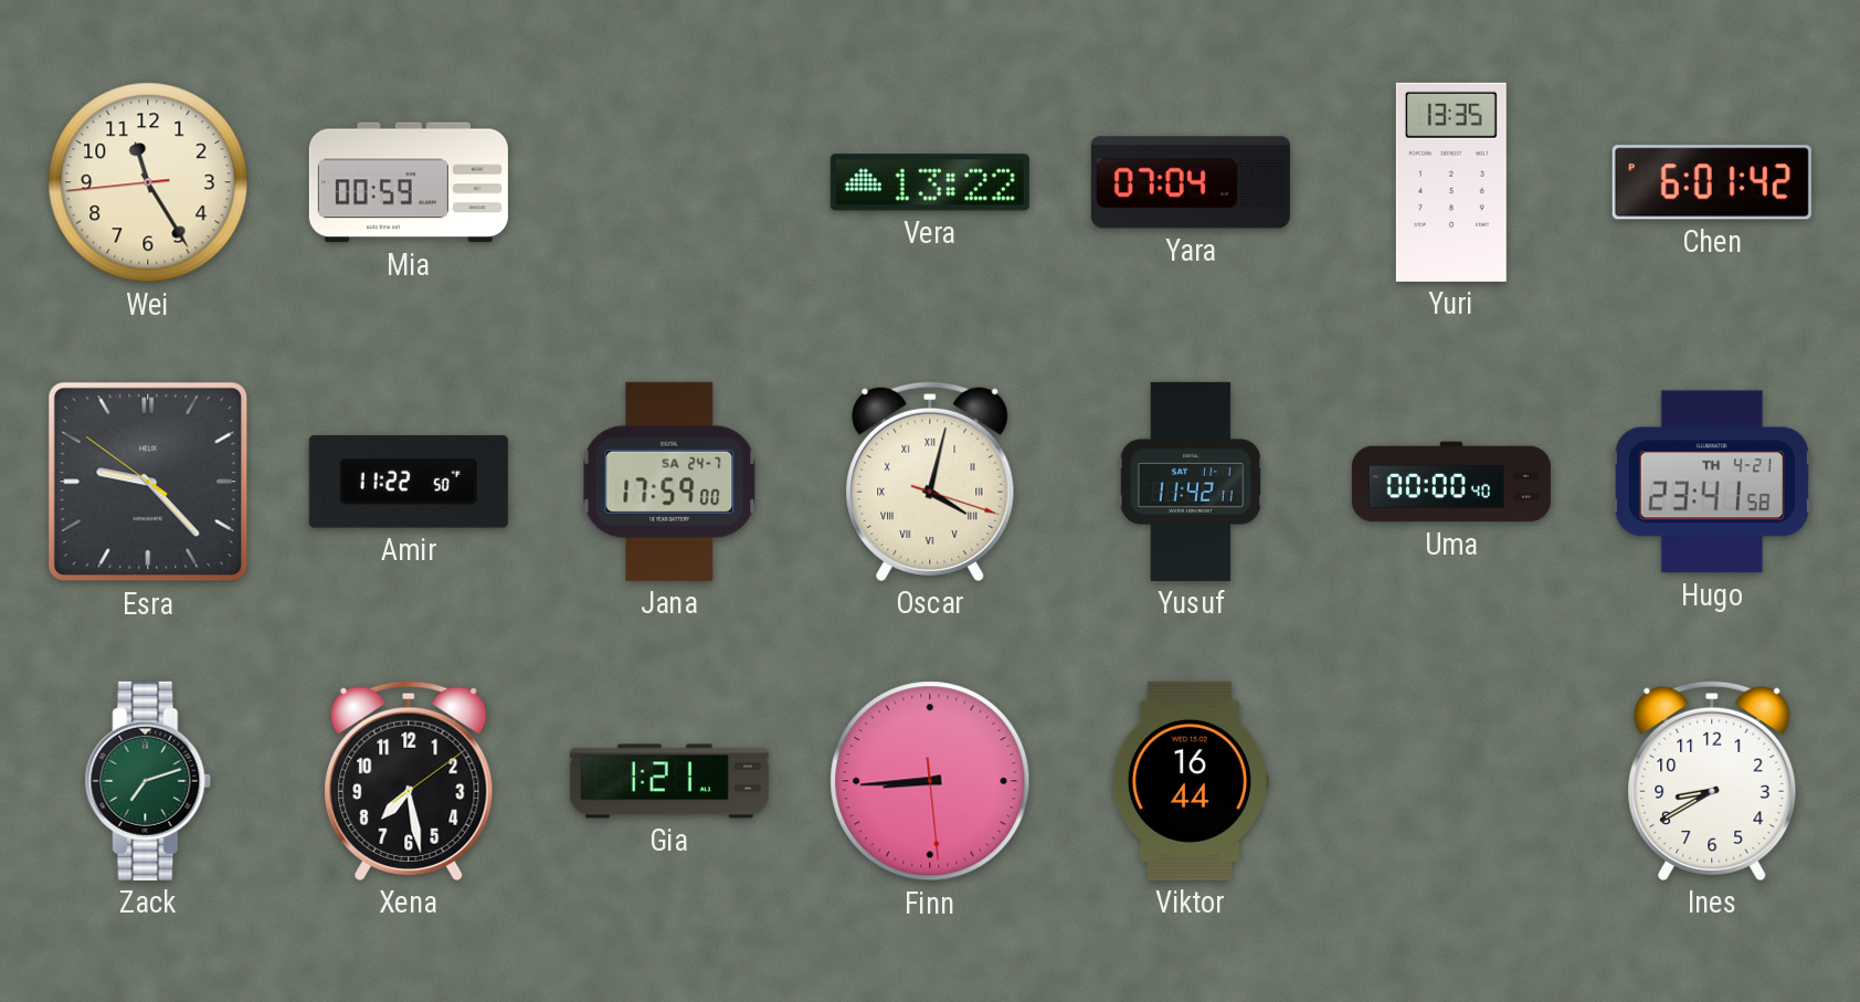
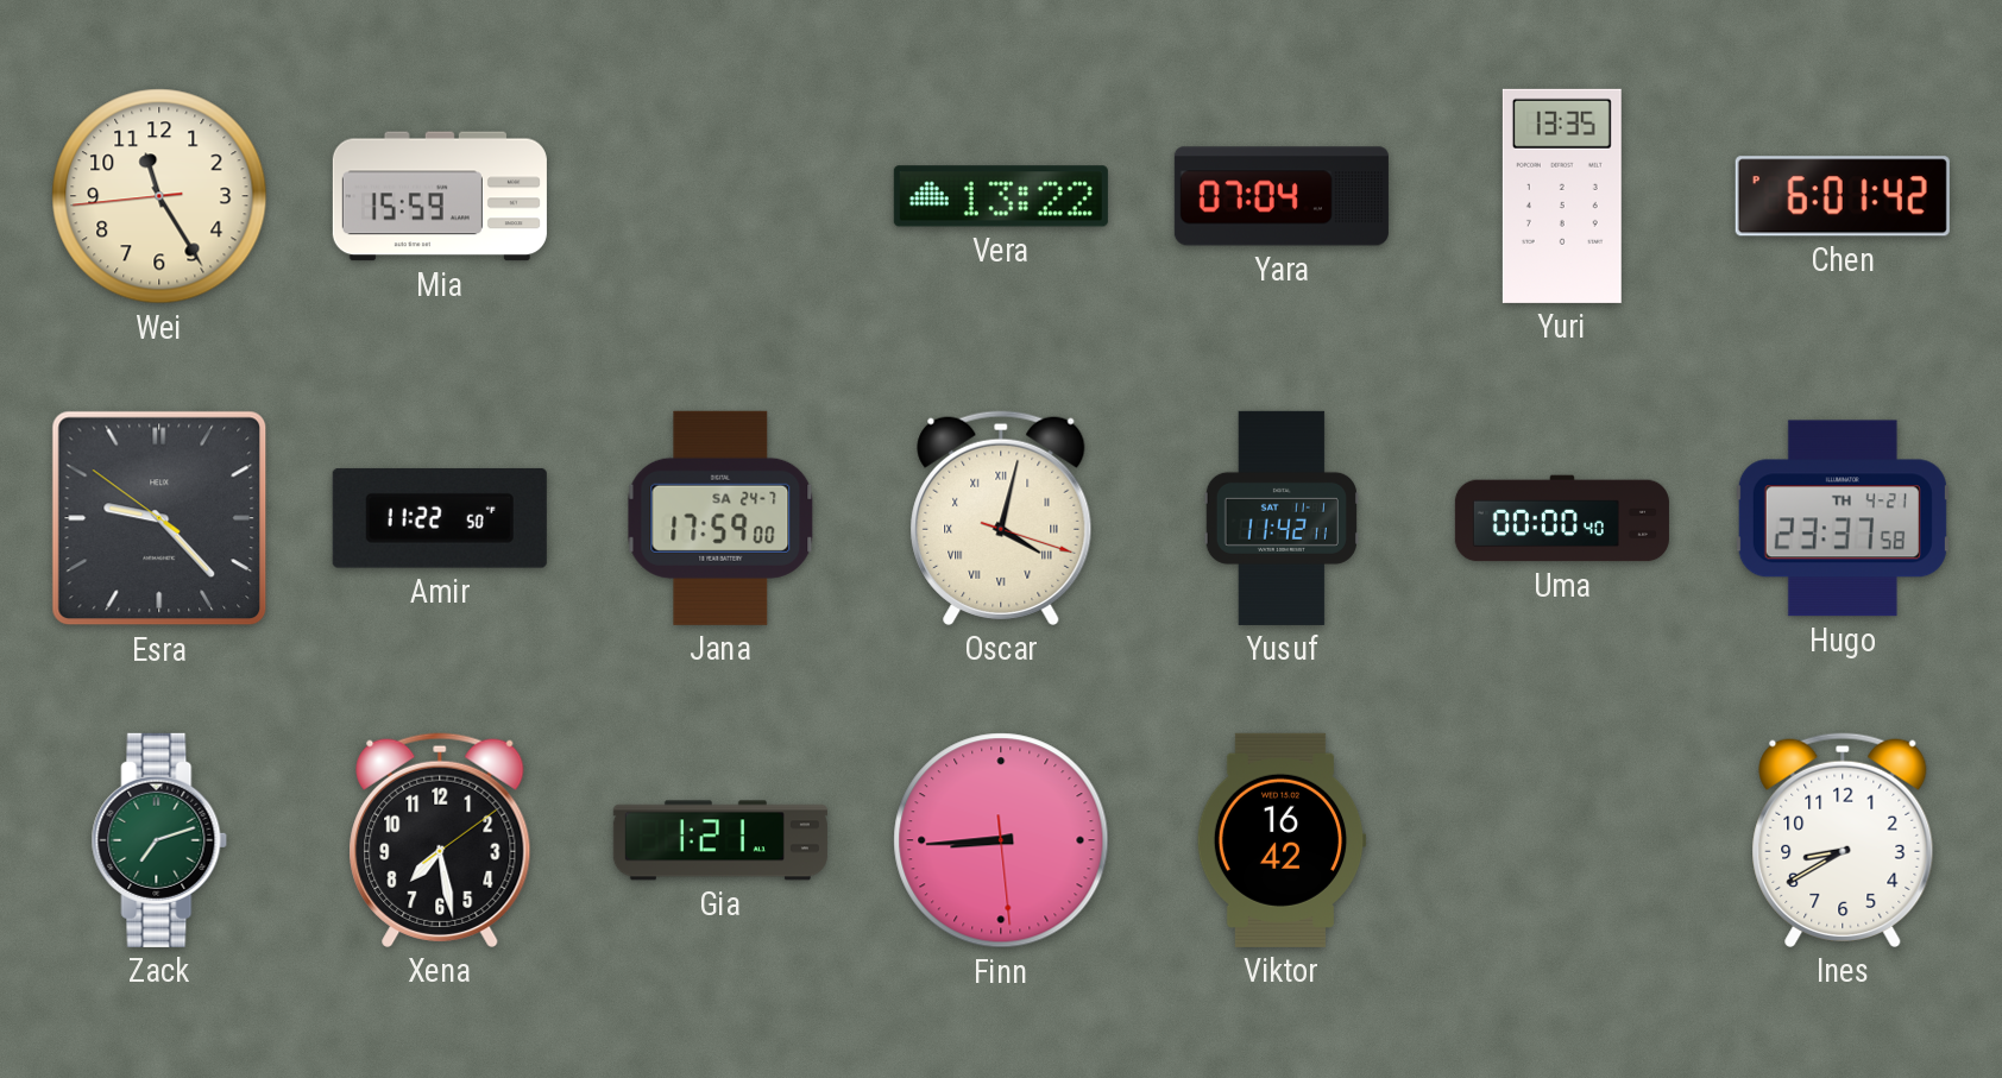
Mia: 00:59 -> 15:59 (440, 196)
Hugo: 23:41 -> 23:37 (1843, 518)
Viktor: 16:44 -> 16:42 (1282, 840)
